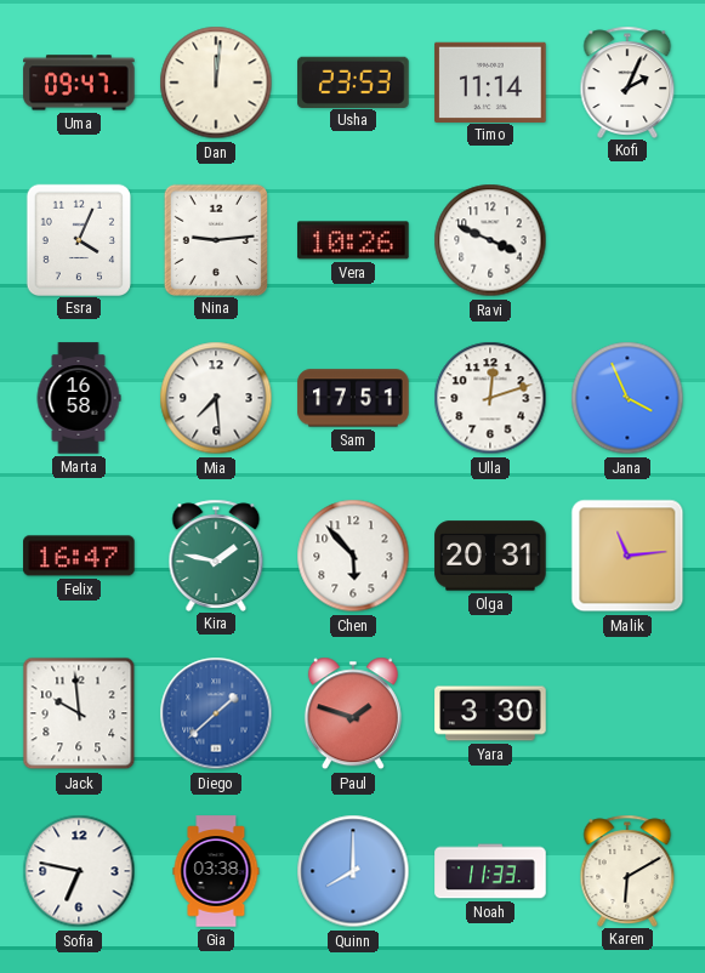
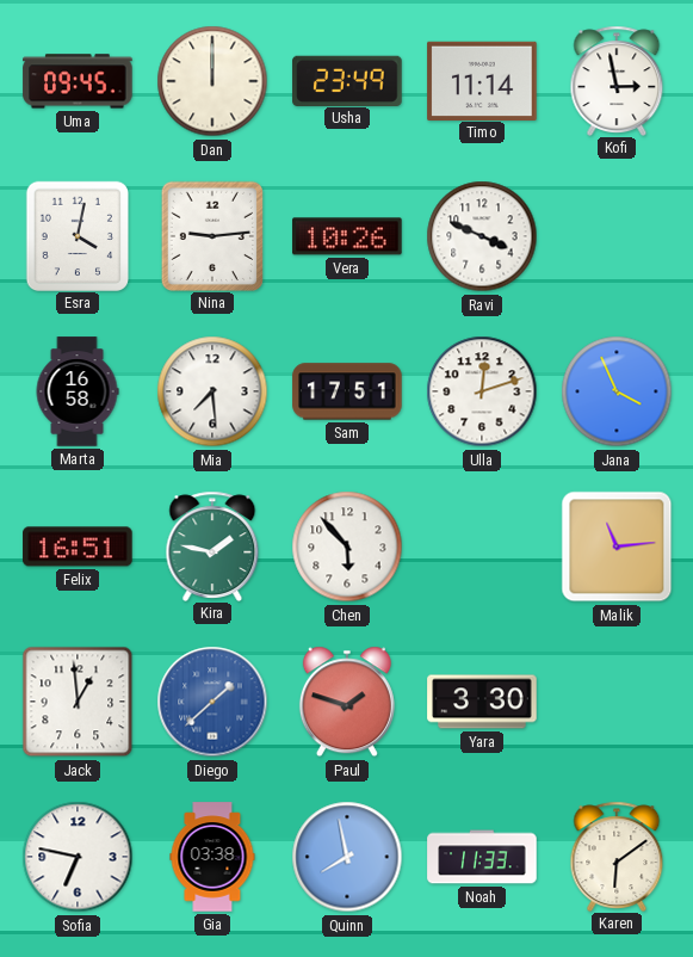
Uma: 09:47 -> 09:45 (78, 81)
Dan: 12:01 -> 12:00 (212, 81)
Usha: 23:53 -> 23:49 (347, 80)
Kofi: 2:04 -> 2:58 (617, 80)
Esra: 4:04 -> 4:02 (76, 235)
Felix: 16:47 -> 16:51 (78, 547)
Olga: 20:31 -> none (490, 556)
Jack: 9:59 -> 12:59 (78, 702)
Quinn: 8:00 -> 7:58 (347, 857)
Karen: 6:10 -> 6:09 (617, 856)
